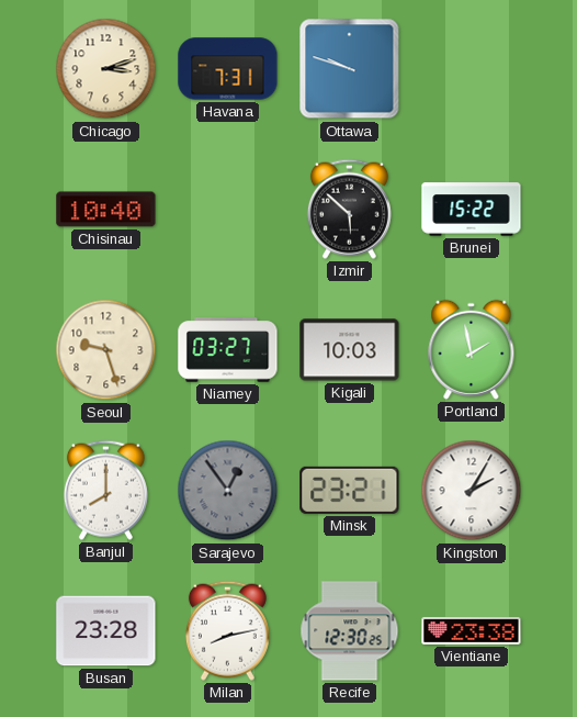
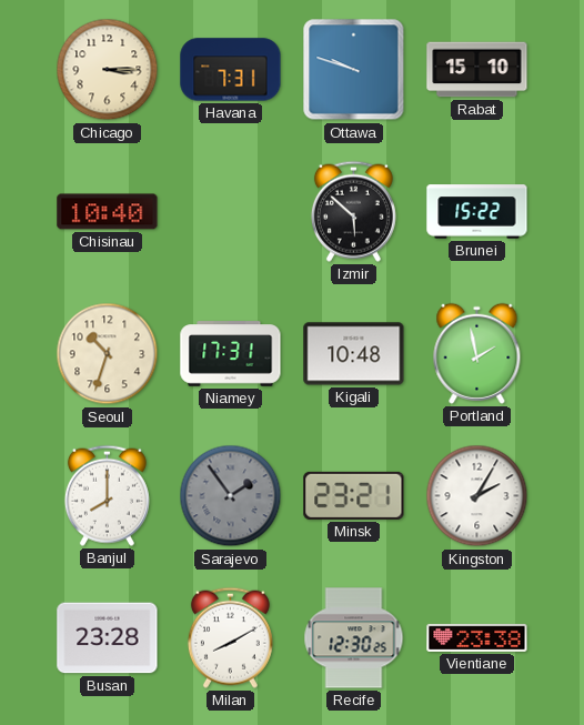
Chicago: 3:12 -> 3:15 (108, 70)
Rabat: none -> 15:10 (477, 70)
Seoul: 9:27 -> 10:33 (108, 354)
Niamey: 03:27 -> 17:31 (231, 354)
Kigali: 10:03 -> 10:48 (354, 354)
Sarajevo: 12:54 -> 1:54 (231, 496)
Milan: 8:13 -> 8:10 (230, 637)
